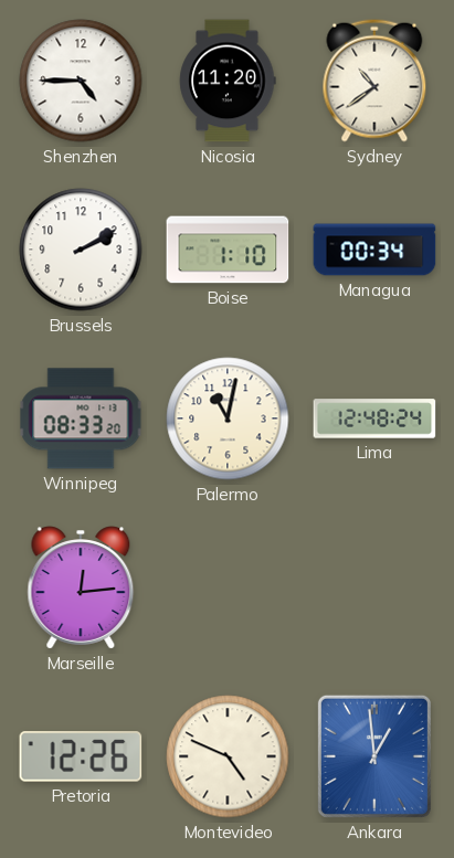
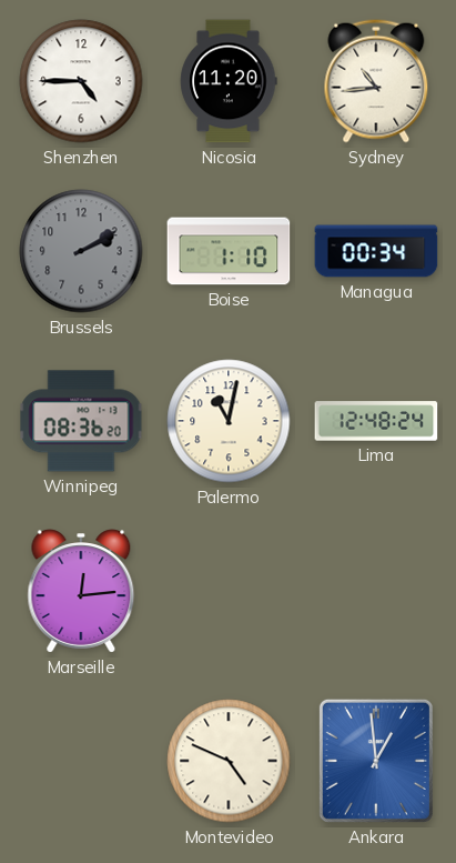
Sydney: 10:39 -> 10:44 (376, 81)
Brussels dial: white -> grey (81, 251)
Winnipeg: 08:33 -> 08:36 (81, 421)
Pretoria: 12:26 -> none (81, 756)
